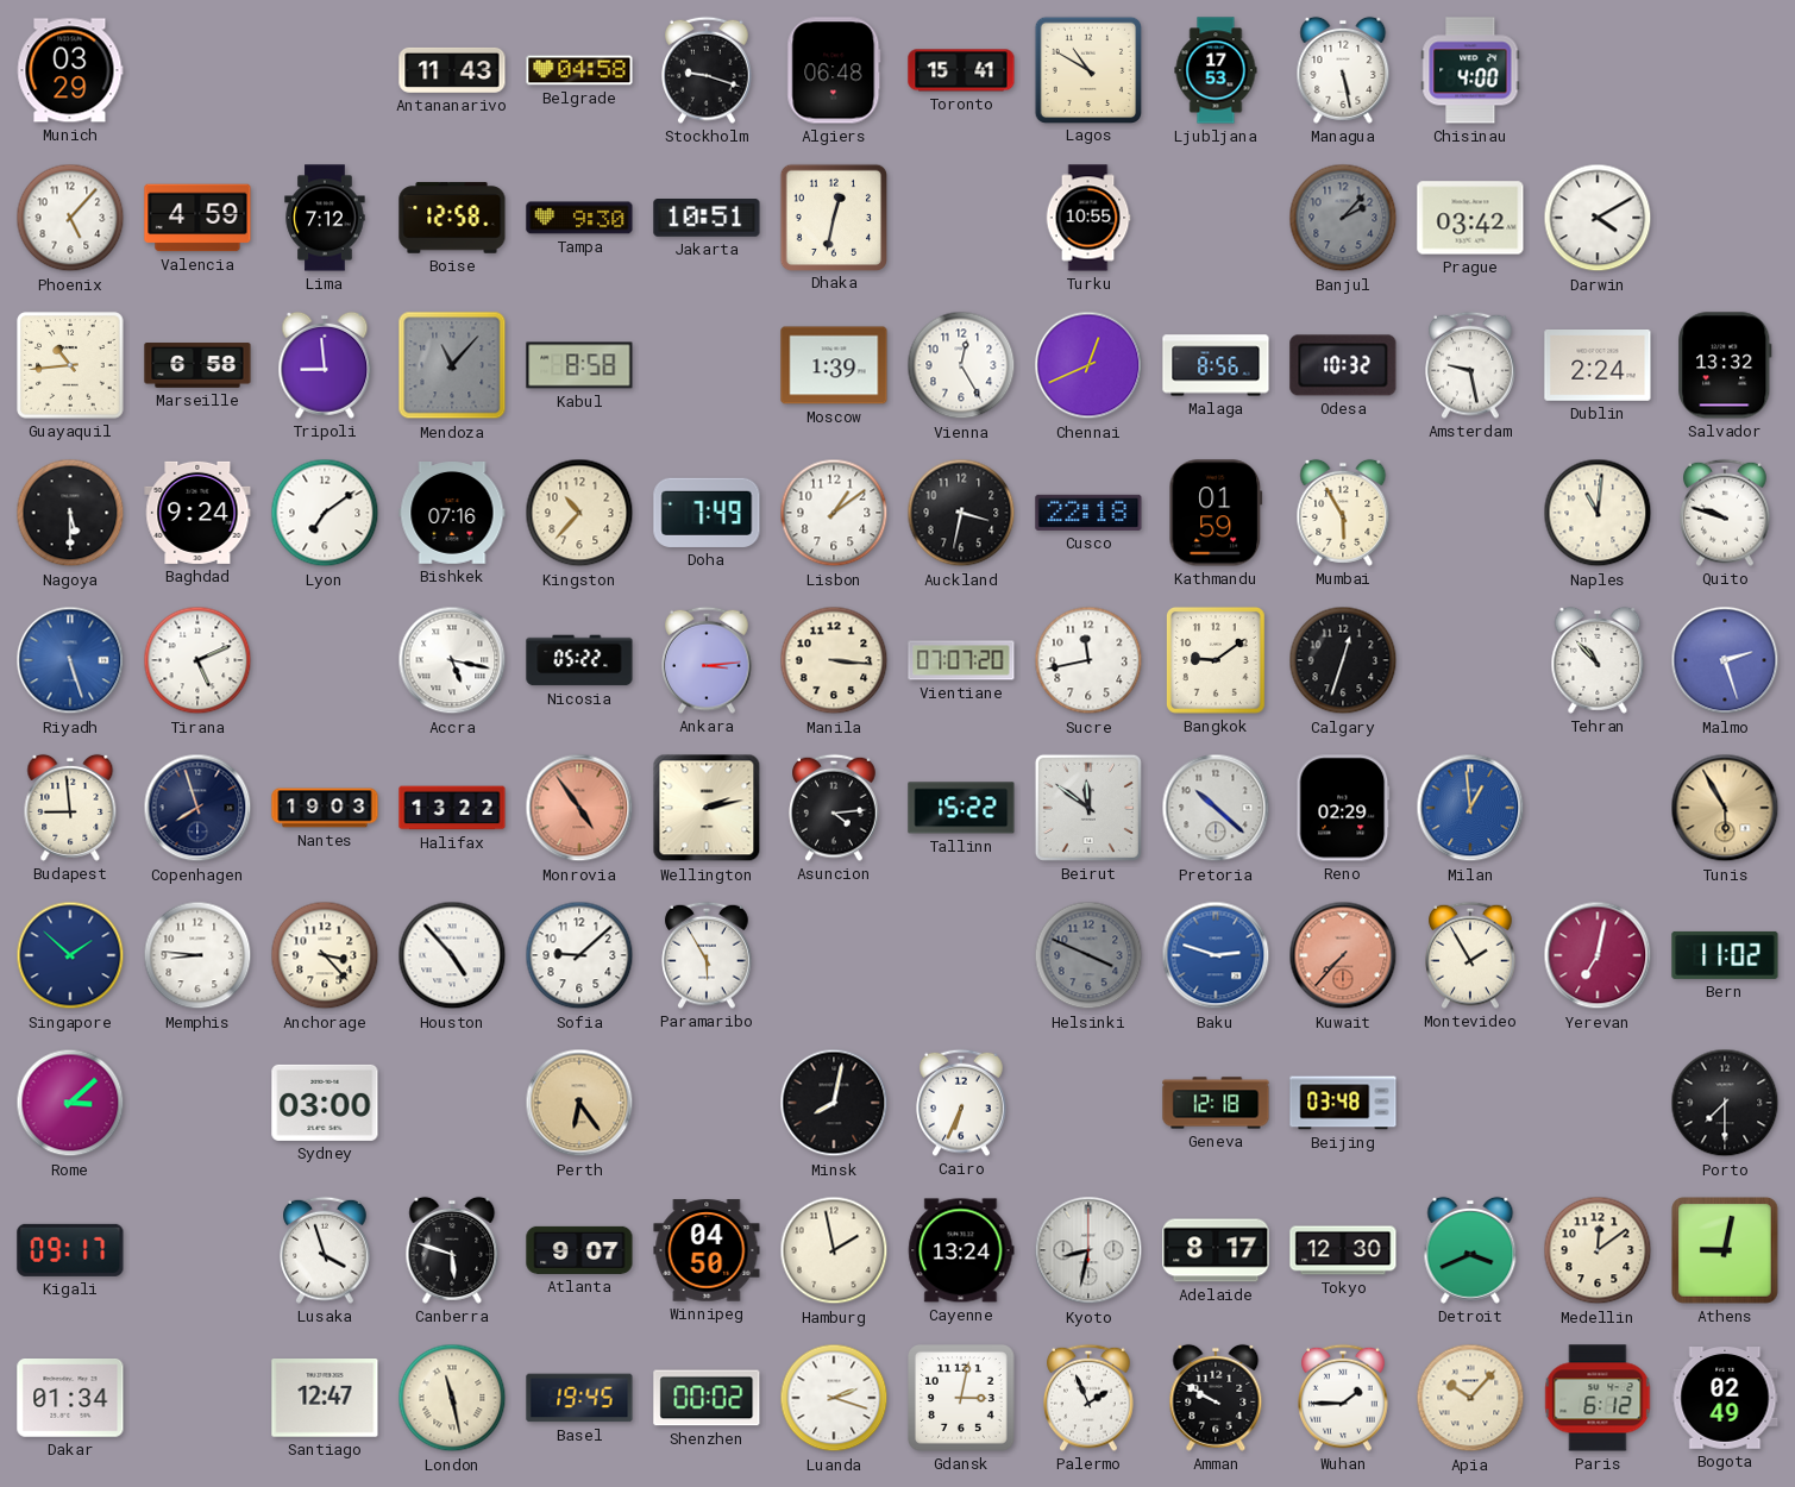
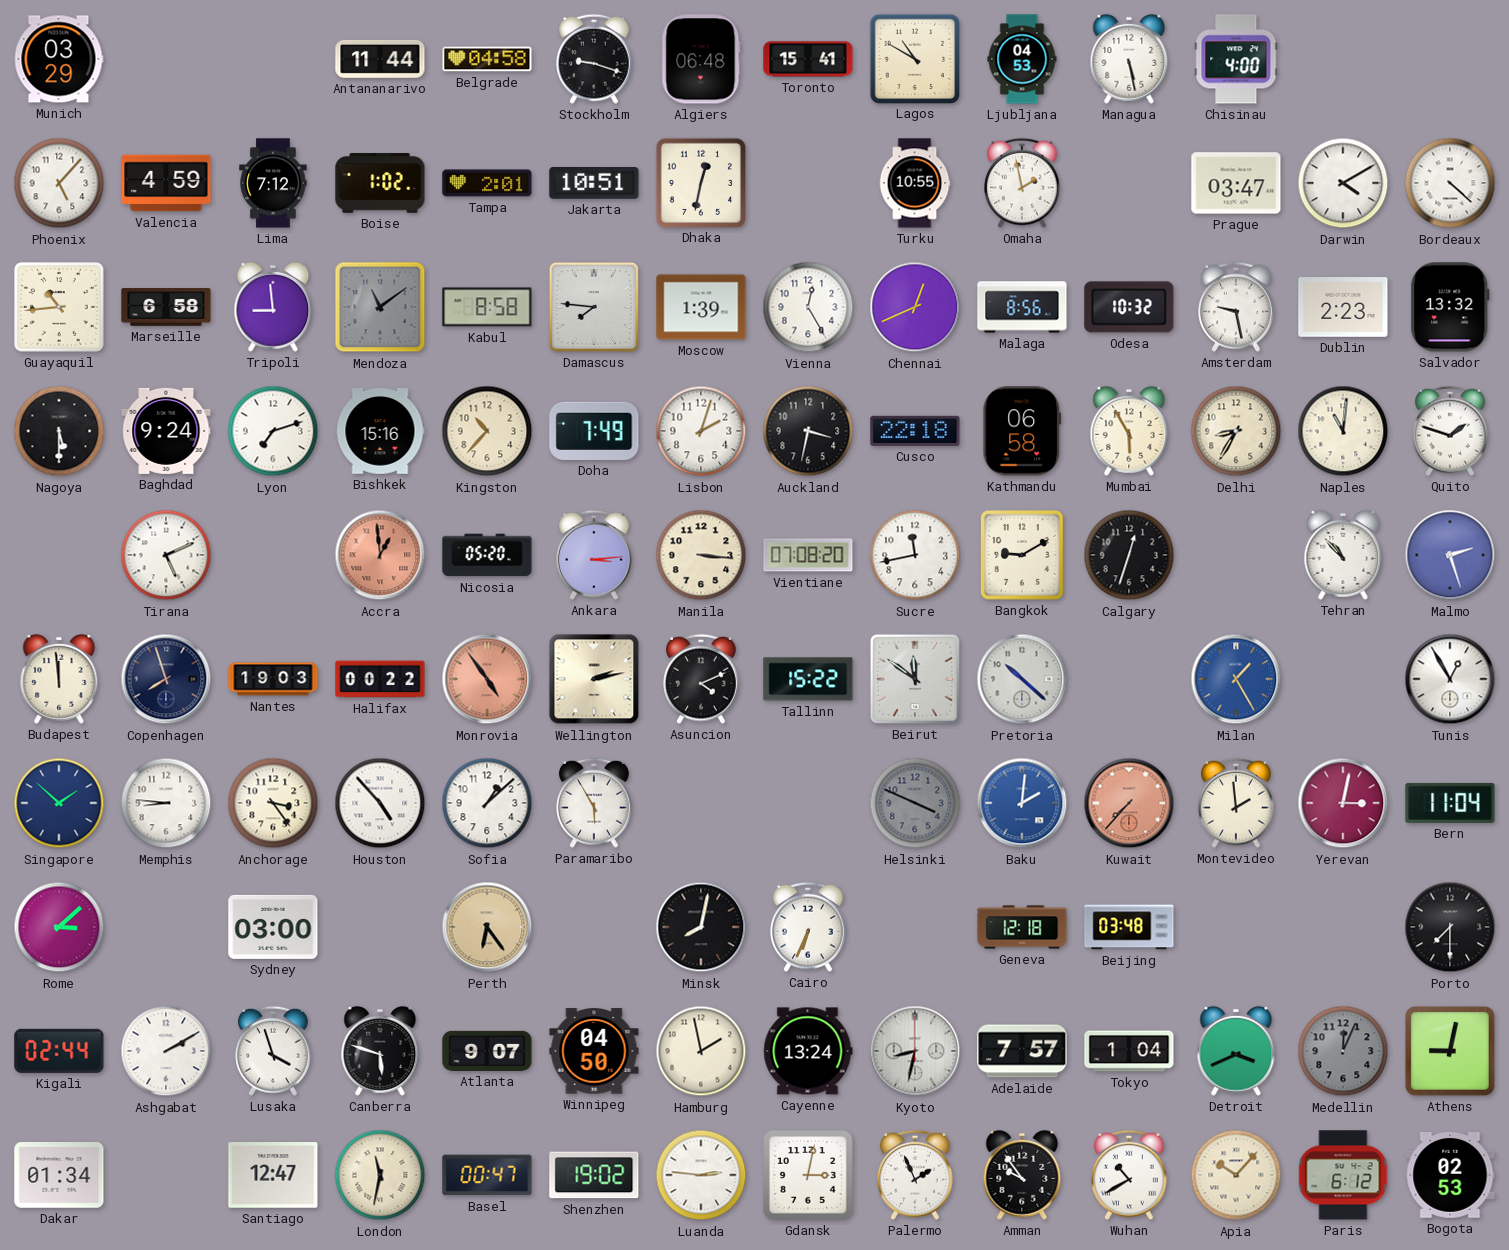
Antananarivo: 11:43 -> 11:44 (380, 59)
Ljubljana: 17:53 -> 04:53 (1022, 59)
Boise: 12:58 -> 1:02 (380, 183)
Tampa: 9:30 -> 2:01 (487, 183)
Omaha: none -> 1:58 (1022, 183)
Banjul: 2:07 -> none (1343, 218)
Prague: 03:42 -> 03:47 (1236, 183)
Bordeaux: none -> 4:22 (1450, 183)
Mendoza: 11:07 -> 11:09 (380, 307)
Damascus: none -> 7:46 (594, 307)
Dublin: 2:24 -> 2:23 (1343, 308)
Lyon: 7:09 -> 7:12 (273, 431)
Bishkek: 07:16 -> 15:16 (380, 432)
Lisbon: 1:09 -> 2:03 (701, 431)
Kathmandu: 01:59 -> 06:58 (1022, 431)
Delhi: none -> 8:35 (1236, 431)
Quito: 9:48 -> 1:48 (1450, 431)
Riyadh: 5:27 -> none (70, 660)
Accra: 5:17 -> 12:59 (380, 555)
Accra dial: white -> salmon (380, 555)
Nicosia: 05:22 -> 05:20 (487, 555)
Vientiane: 07:07 -> 07:08 (808, 555)
Bangkok: 9:09 -> 9:10 (1022, 555)
Budapest: 8:59 -> 11:59 (59, 679)
Halifax: 13:22 -> 00:22 (380, 679)
Asuncion: 4:14 -> 4:11 (701, 679)
Reno: 02:29 -> none (1343, 808)
Milan: 12:59 -> 1:25 (1236, 679)
Tunis: 5:55 -> 12:55 (1450, 679)
Tunis dial: champagne -> white (1450, 679)
Anchorage: 3:23 -> 3:24 (273, 803)
Sofia: 9:08 -> 1:08 (487, 803)
Baku: 2:48 -> 2:01 (1022, 803)
Montevideo: 1:55 -> 1:59 (1236, 803)
Yerevan: 7:02 -> 3:02 (1343, 803)
Bern: 11:02 -> 11:04 (1450, 803)
Kigali: 09:17 -> 02:44 (59, 1051)
Ashgabat: none -> 2:10 (166, 1051)
Adelaide: 8:17 -> 7:57 (1022, 1051)
Tokyo: 12:30 -> 1:04 (1129, 1051)
Medellin: 12:09 -> 12:04 (1343, 1051)
Medellin dial: cream -> grey (1343, 1051)
London: 11:28 -> 11:32 (380, 1175)
Basel: 19:45 -> 00:47 (487, 1175)
Shenzhen: 00:02 -> 19:02 (594, 1175)
Luanda: 2:18 -> 2:46 (701, 1175)
Amman: 9:50 -> 9:54 (1022, 1175)
Wuhan: 1:45 -> 10:40 (1129, 1175)
Bogota: 02:49 -> 02:53 (1450, 1176)
